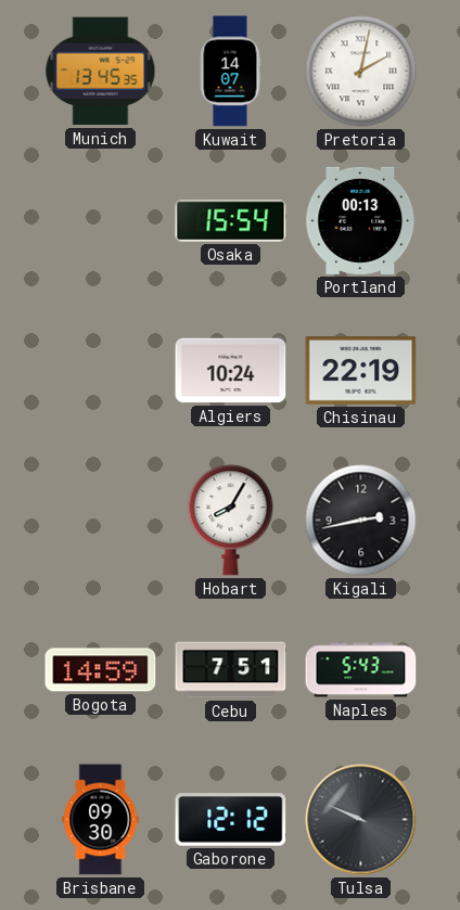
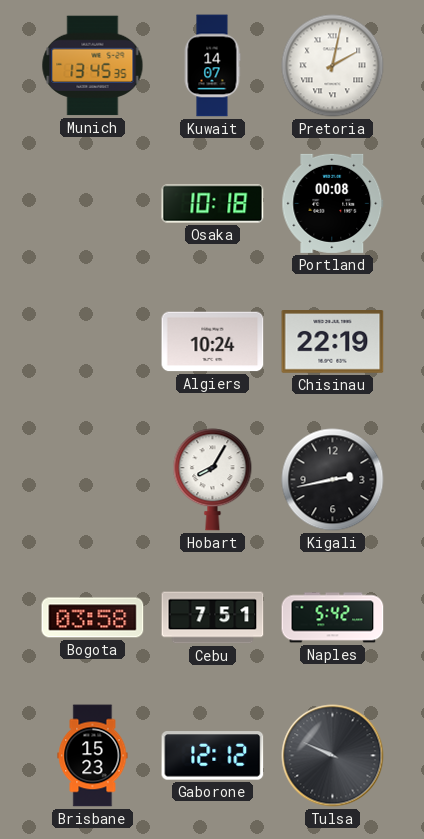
Osaka: 15:54 -> 10:18 (213, 204)
Portland: 00:13 -> 00:08 (333, 203)
Bogota: 14:59 -> 03:58 (93, 618)
Naples: 5:43 -> 5:42 (333, 618)
Brisbane: 09:30 -> 15:23 (93, 756)
